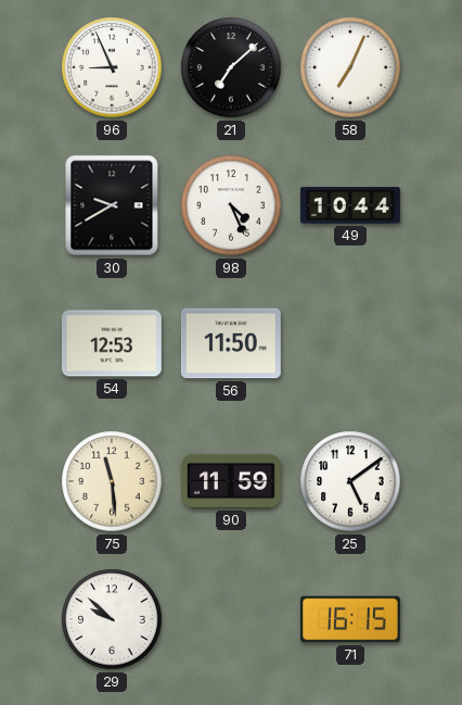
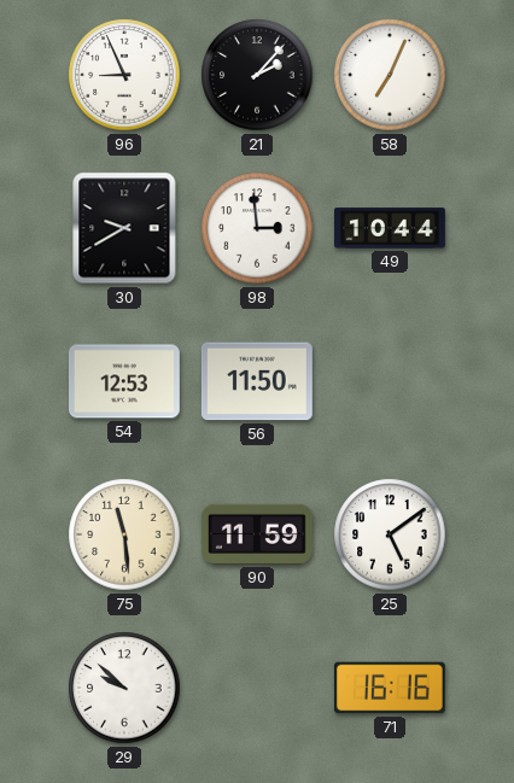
21: 7:08 -> 2:07 (257, 75)
98: 4:26 -> 2:59 (257, 228)
71: 16:15 -> 16:16 (390, 688)
